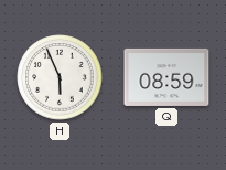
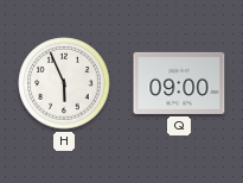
Q: 08:59 -> 09:00 (179, 83)
